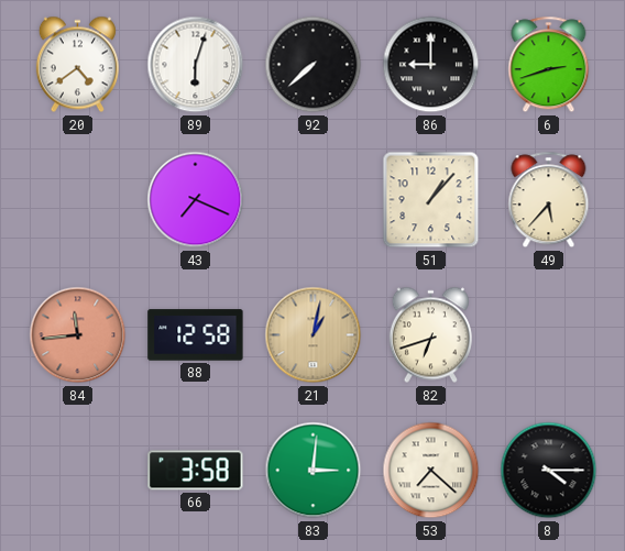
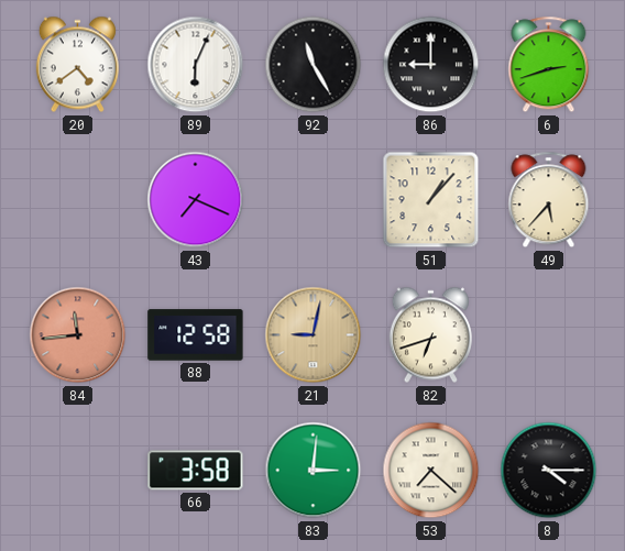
89: 6:03 -> 6:04 (196, 65)
92: 7:38 -> 11:25 (314, 65)
21: 1:02 -> 9:02 (314, 335)
